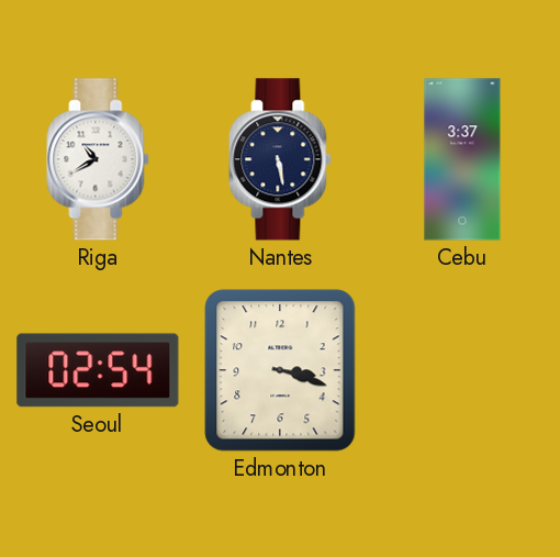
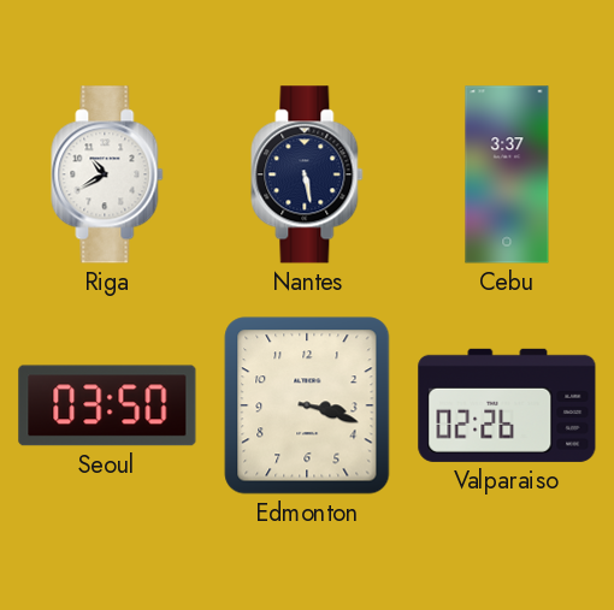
Seoul: 02:54 -> 03:50 (107, 405)
Valparaiso: none -> 02:26 (507, 405)
